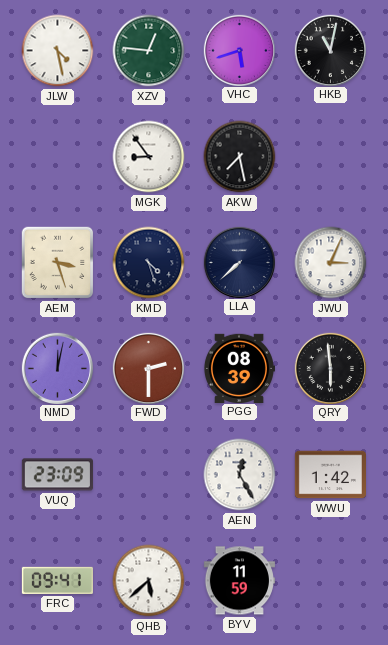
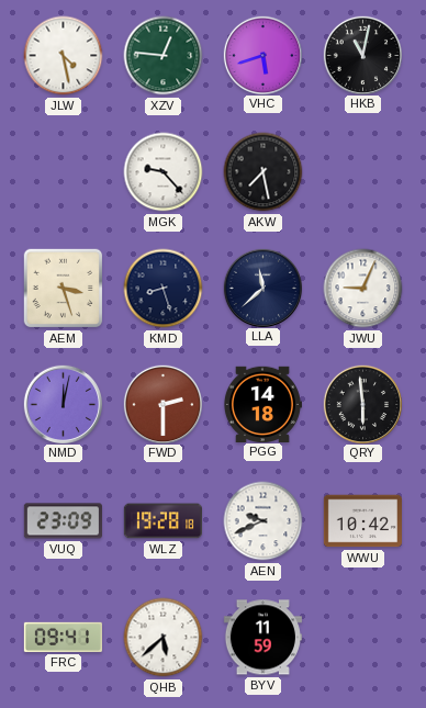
MGK: 8:54 -> 9:23 (164, 172)
KMD: 4:27 -> 8:27 (164, 289)
LLA: 7:38 -> 11:38 (262, 288)
JWU: 3:04 -> 9:04 (363, 289)
PGG: 08:39 -> 14:18 (262, 404)
WLZ: none -> 19:28 (162, 521)
AEN: 12:25 -> 9:41 (264, 521)
WWU: 1:42 -> 10:42 (362, 521)
